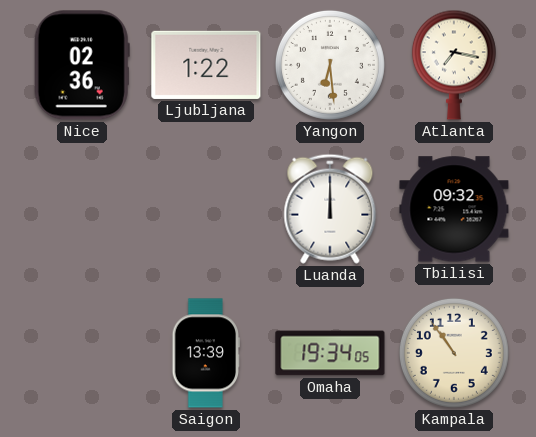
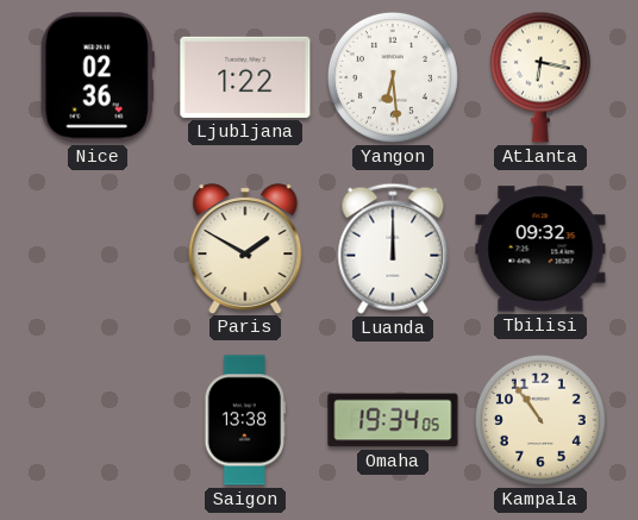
Atlanta: 7:17 -> 6:17 (540, 77)
Paris: none -> 1:50 (245, 249)
Saigon: 13:39 -> 13:38 (244, 420)
